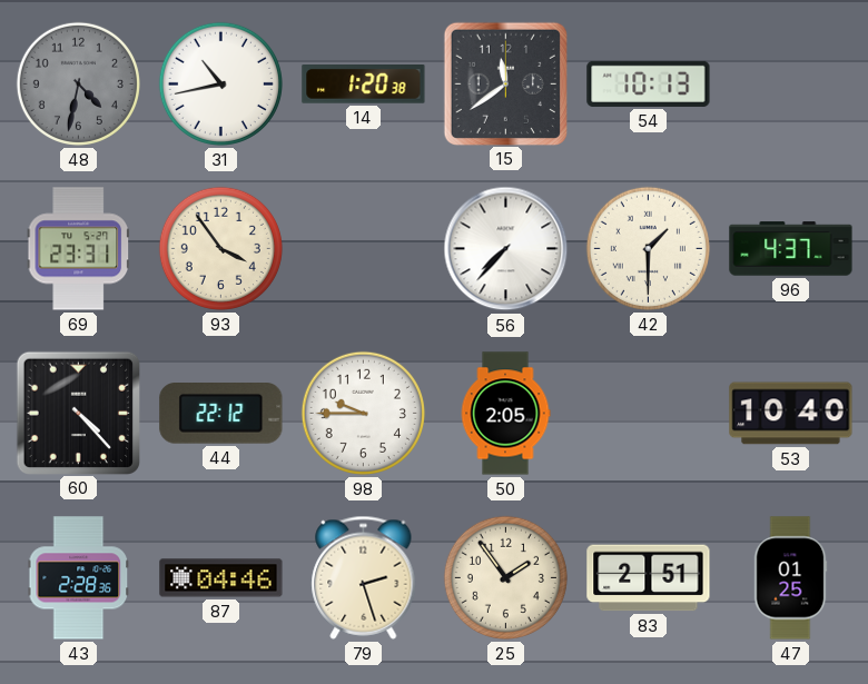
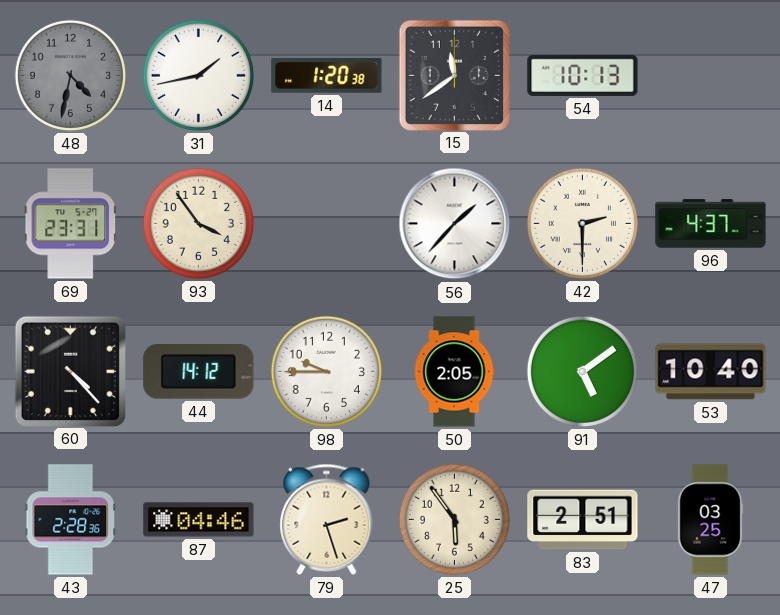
31: 10:43 -> 1:43 (198, 75)
56: 7:37 -> 1:37 (455, 224)
42: 1:30 -> 2:30 (582, 223)
44: 22:12 -> 14:12 (199, 372)
91: none -> 5:09 (582, 371)
25: 1:54 -> 5:54 (454, 519)
47: 01:25 -> 03:25 (710, 520)
